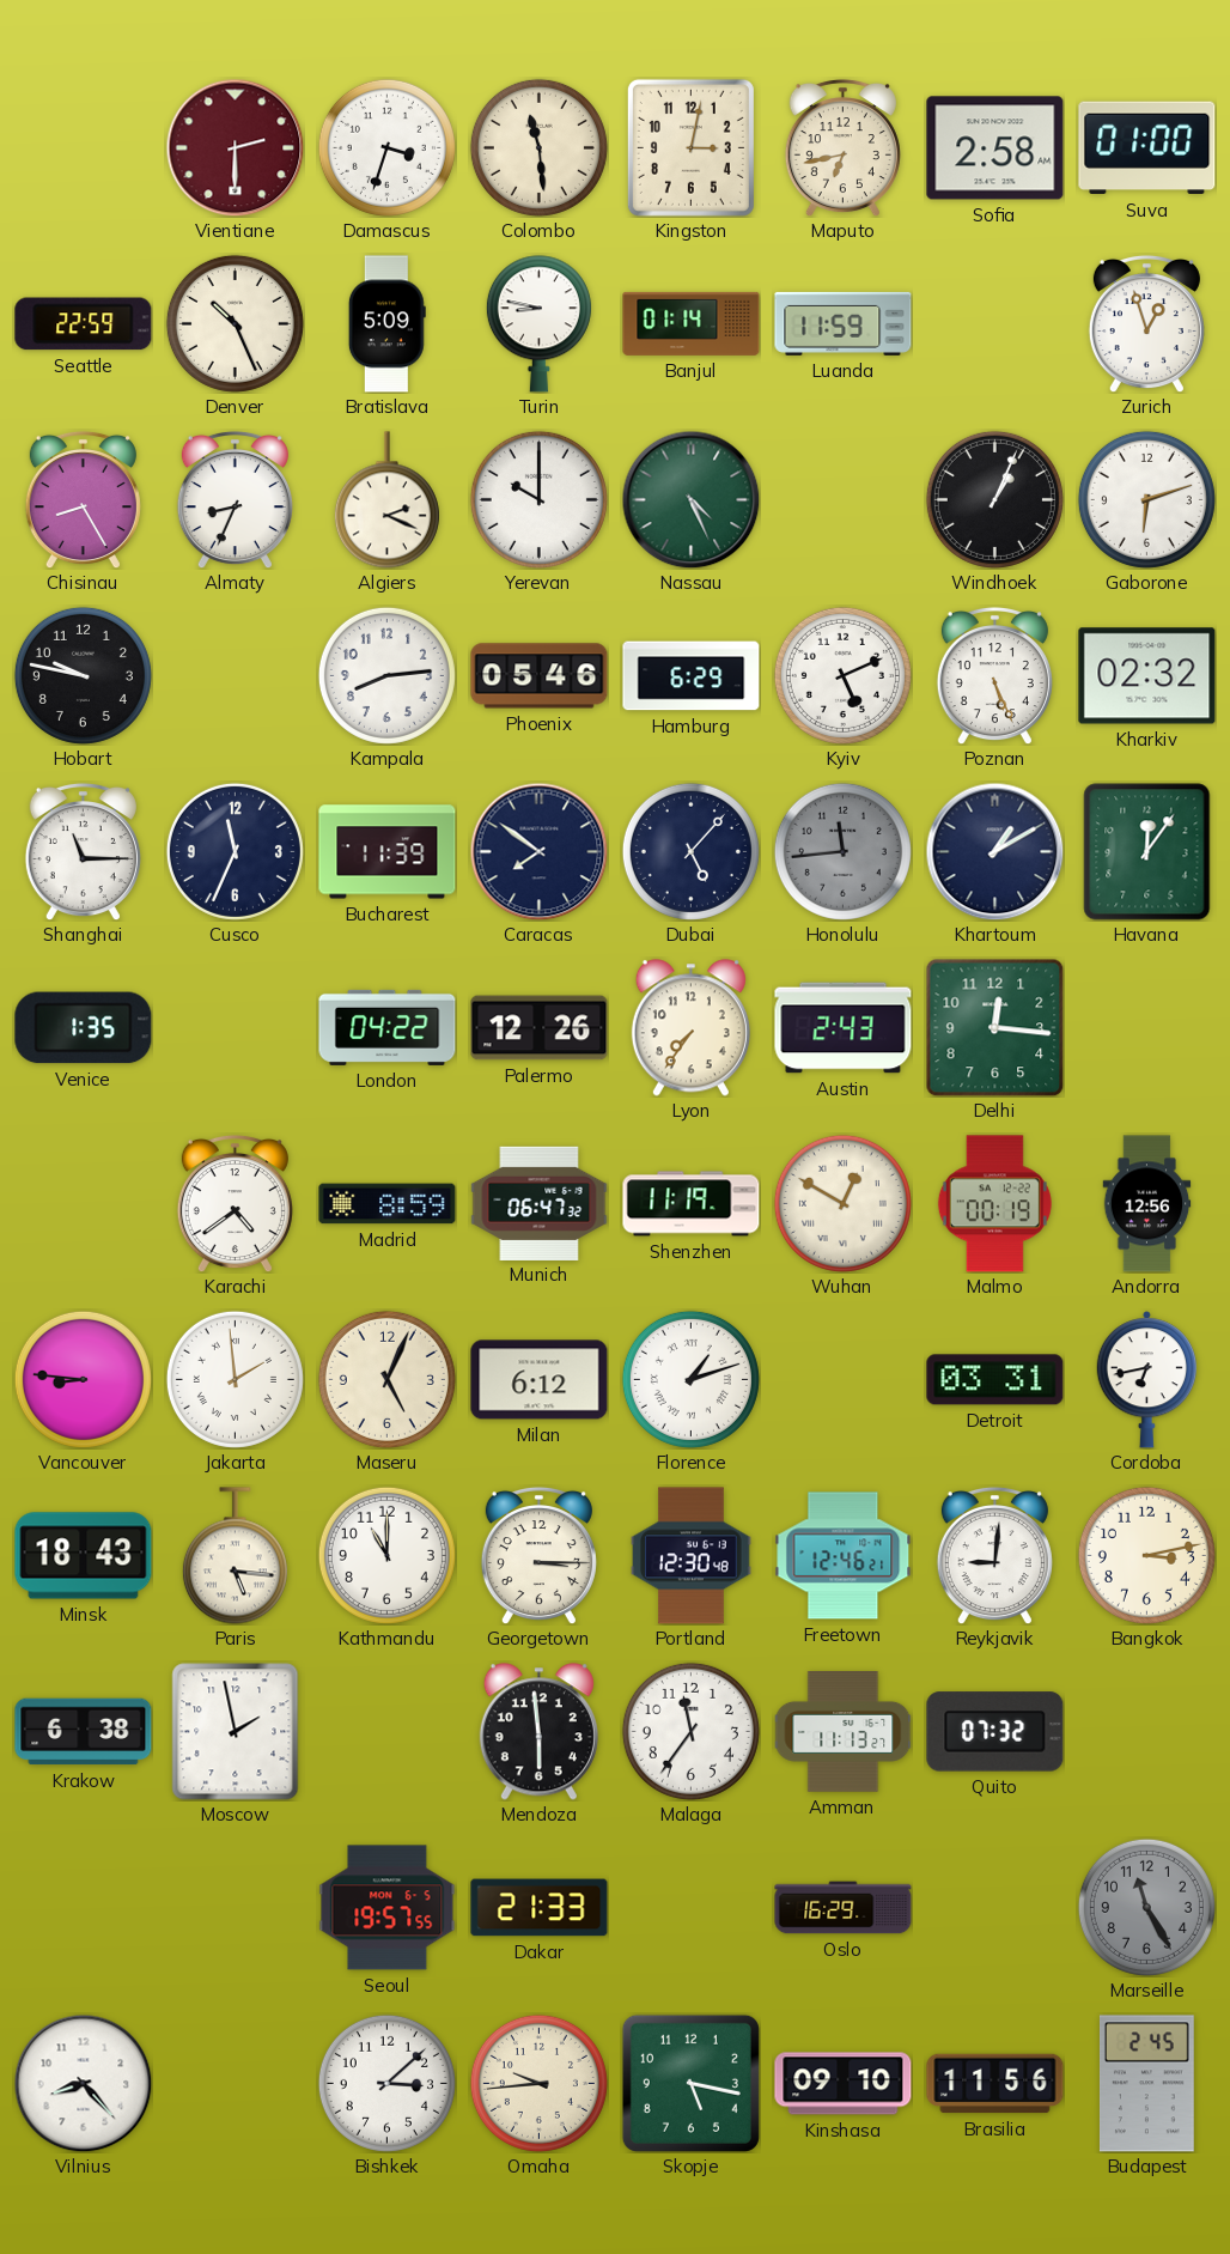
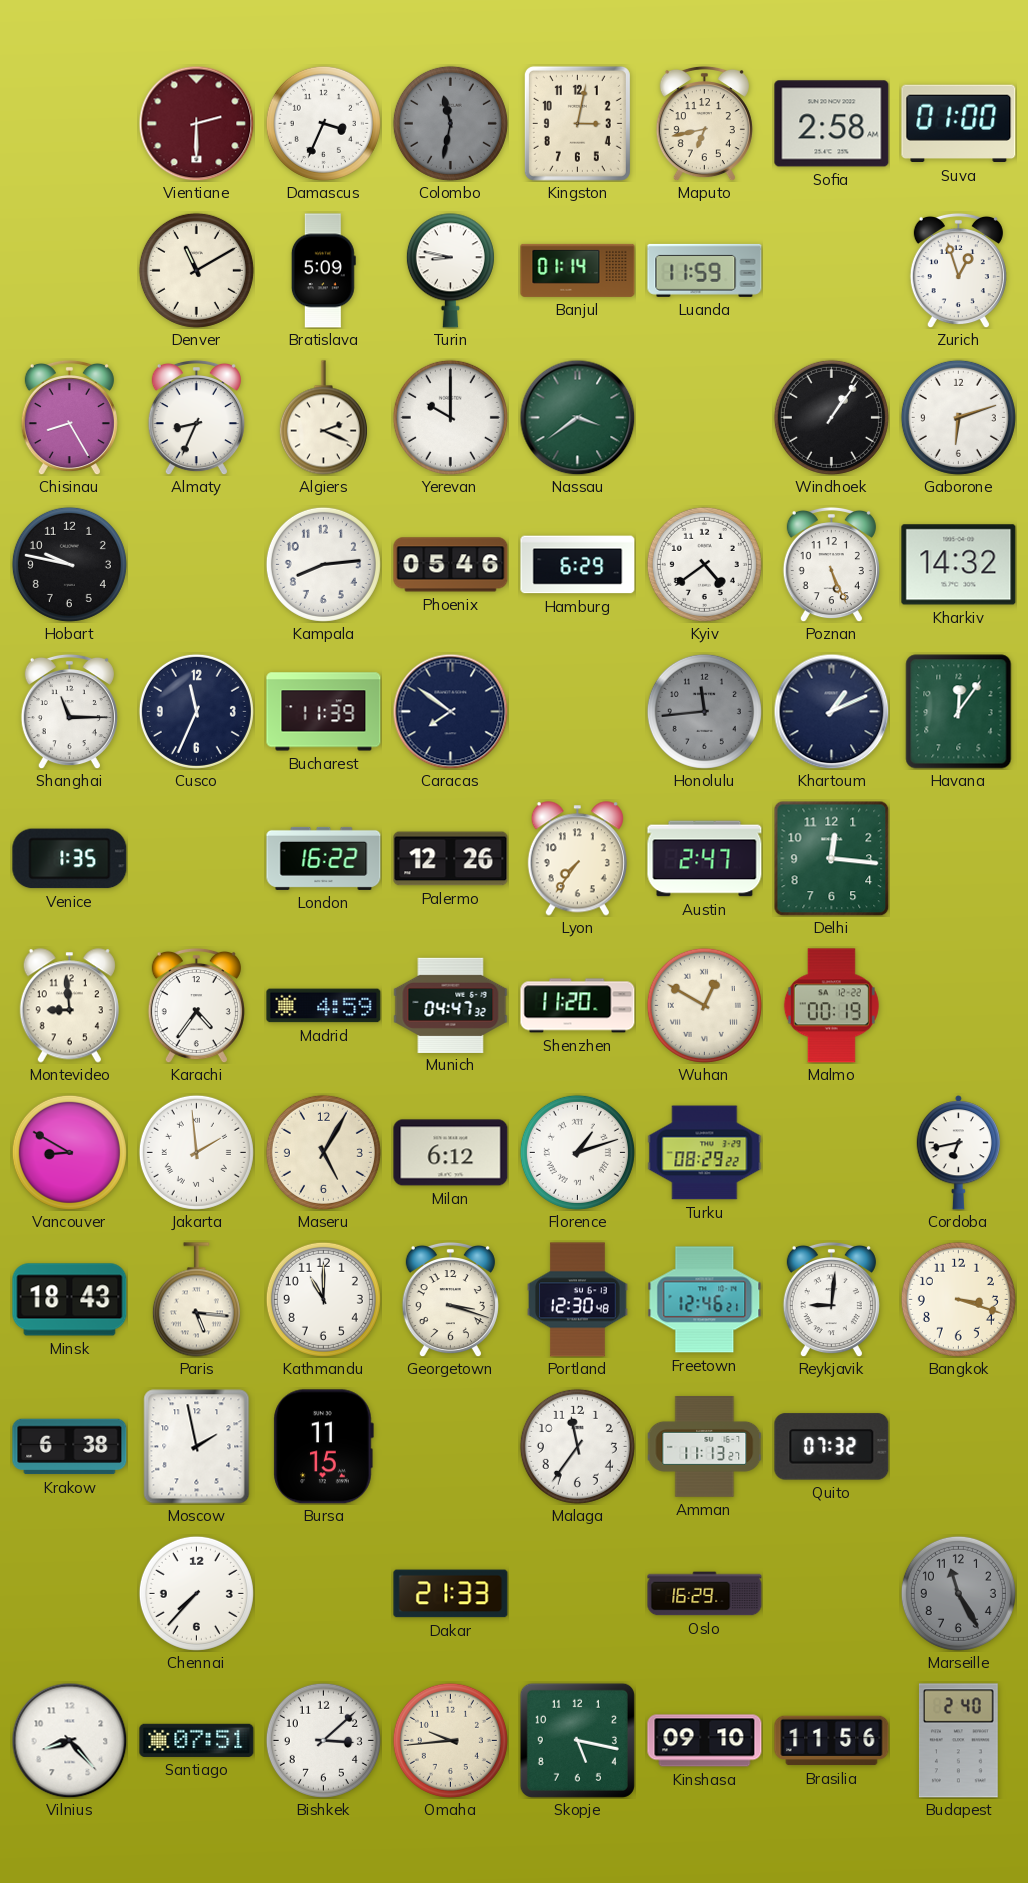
Damascus: 3:33 -> 3:34 (323, 123)
Colombo: 11:29 -> 11:32 (450, 123)
Colombo dial: cream -> grey (450, 123)
Seattle: 22:59 -> none (84, 324)
Denver: 10:26 -> 11:10 (196, 270)
Nassau: 4:26 -> 3:39 (577, 417)
Windhoek: 1:04 -> 1:06 (831, 417)
Kyiv: 5:11 -> 4:39 (704, 564)
Kharkiv: 02:32 -> 14:32 (959, 565)
Dubai: 5:07 -> none (690, 851)
Khartoum: 1:10 -> 1:11 (831, 711)
London: 04:22 -> 16:22 (324, 858)
Austin: 2:43 -> 2:47 (705, 859)
Montevideo: none -> 8:59 (69, 1006)
Karachi: 4:39 -> 4:36 (196, 1005)
Madrid: 8:59 -> 4:59 (324, 1006)
Munich: 06:47 -> 04:47 (451, 1005)
Shenzhen: 11:19 -> 11:20 (578, 1006)
Andorra: 12:56 -> none (1147, 1204)
Vancouver: 8:46 -> 8:50 (69, 1152)
Maseru: 5:04 -> 5:05 (323, 1152)
Turku: none -> 08:29 (705, 1153)
Detroit: 03:31 -> none (995, 1380)
Georgetown: 3:15 -> 3:18 (450, 1299)
Bangkok: 3:13 -> 3:18 (958, 1299)
Bursa: none -> 11:15 (323, 1447)
Mendoza: 5:59 -> none (538, 1732)
Chennai: none -> 7:37 (196, 1593)
Seoul: 19:57 -> none (388, 1908)
Santiago: none -> 07:51 (197, 1740)
Budapest: 2:45 -> 2:40 (958, 1741)
